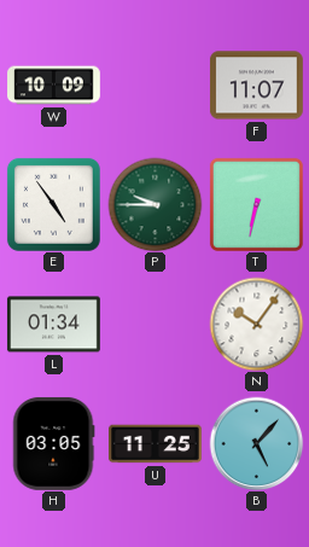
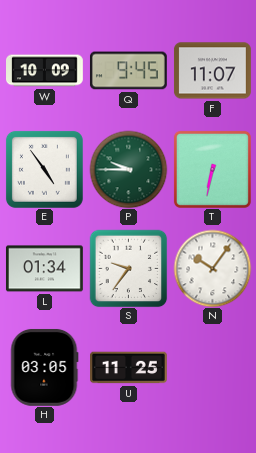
Q: none -> 9:45 (128, 71)
S: none -> 9:36 (128, 268)
B: 5:07 -> none (256, 443)
